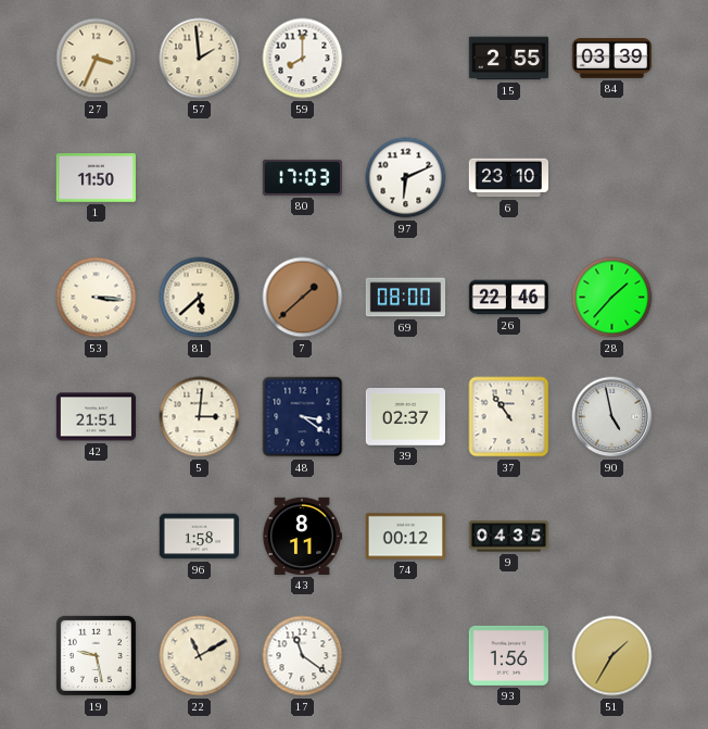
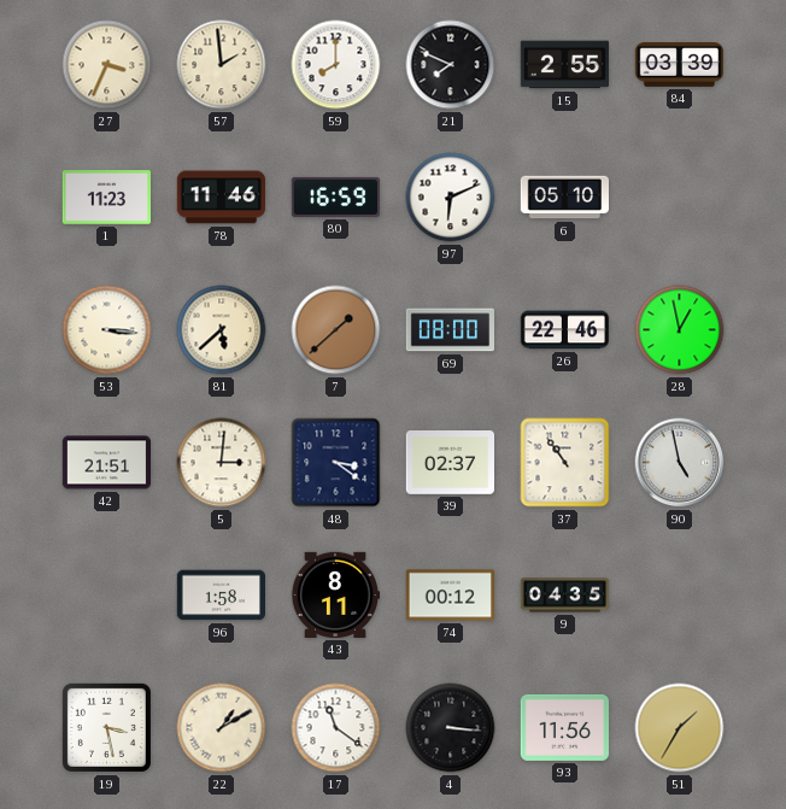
21: none -> 7:49 (451, 65)
1: 11:50 -> 11:23 (106, 198)
78: none -> 11:46 (221, 198)
80: 17:03 -> 16:59 (336, 197)
6: 23:10 -> 05:10 (564, 198)
28: 1:37 -> 12:58 (680, 330)
19: 9:28 -> 3:28 (106, 727)
22: 11:10 -> 1:10 (222, 728)
4: none -> 3:16 (451, 728)
93: 1:56 -> 11:56 (564, 727)
